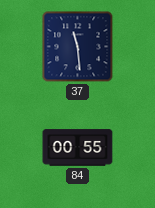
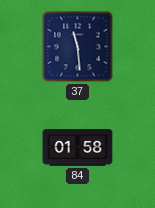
84: 00:55 -> 01:58 (78, 148)
